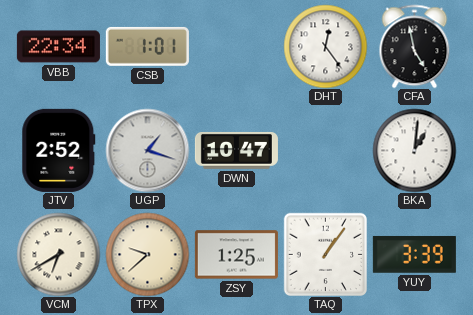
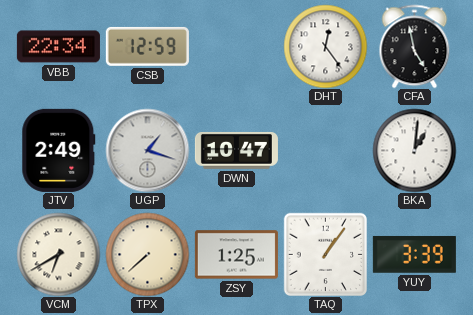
CSB: 1:01 -> 12:59 (147, 46)
JTV: 2:52 -> 2:49 (59, 150)
TPX: 9:38 -> 7:38 (147, 254)
